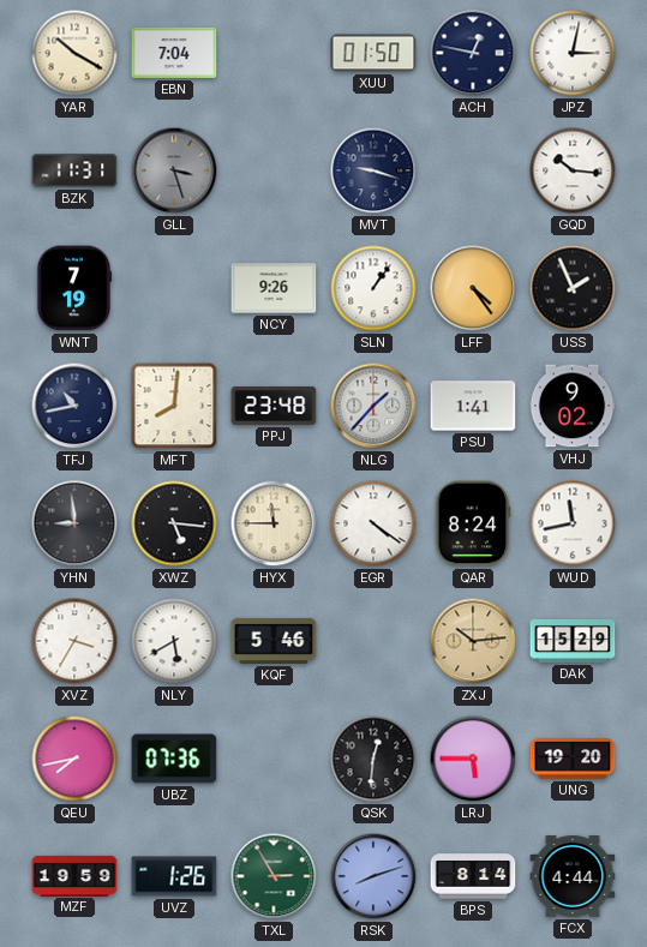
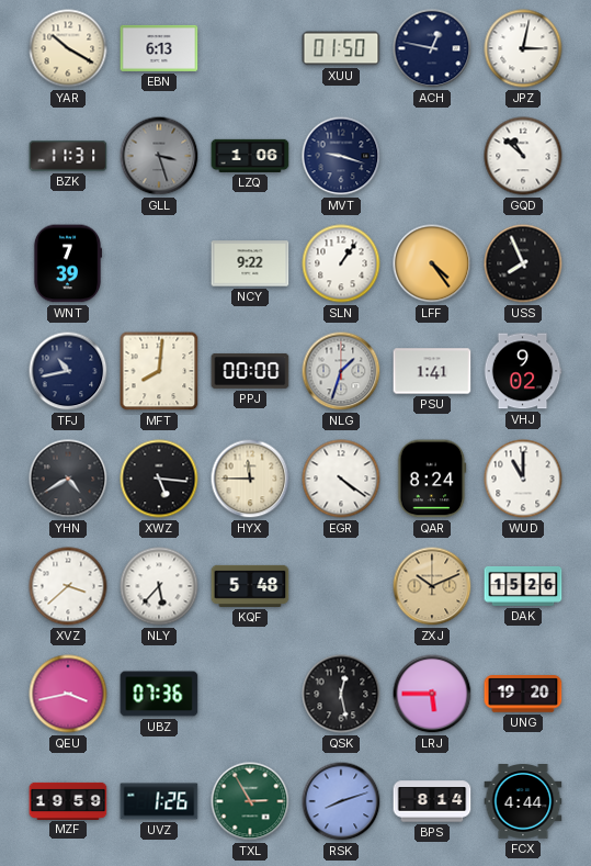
EBN: 7:04 -> 6:13 (159, 48)
LZQ: none -> 1:06 (250, 156)
GQD: 10:16 -> 10:52 (523, 156)
WNT: 7:19 -> 7:39 (68, 263)
NCY: 9:26 -> 9:22 (250, 263)
USS: 1:56 -> 7:56 (523, 263)
PPJ: 23:48 -> 00:00 (250, 371)
NLG: 1:37 -> 1:33 (341, 371)
YHN: 8:59 -> 4:40 (68, 479)
WUD: 11:43 -> 11:00 (523, 479)
XVZ: 3:35 -> 3:38 (68, 586)
NLY: 5:40 -> 5:37 (159, 586)
KQF: 5:46 -> 5:48 (250, 586)
ZXJ: 10:14 -> 10:11 (432, 586)
DAK: 15:29 -> 15:26 (523, 586)
QEU: 7:43 -> 3:43 (68, 694)
QSK: 12:31 -> 12:28 (341, 694)
